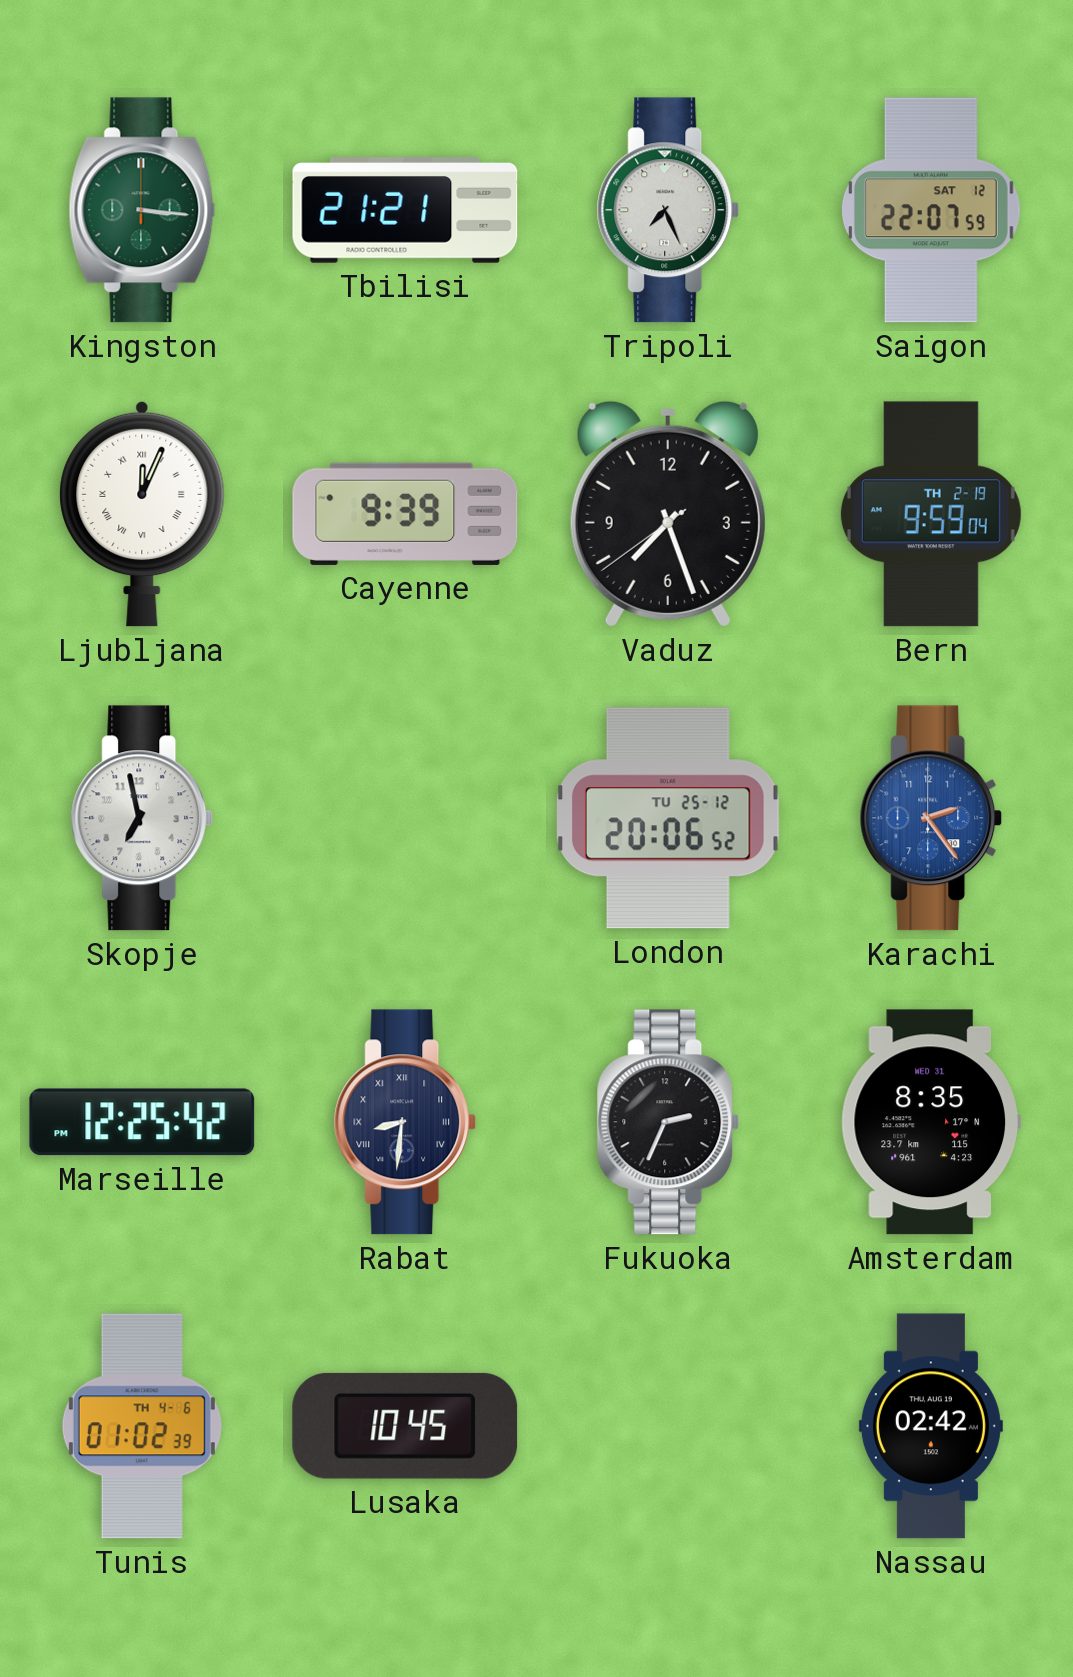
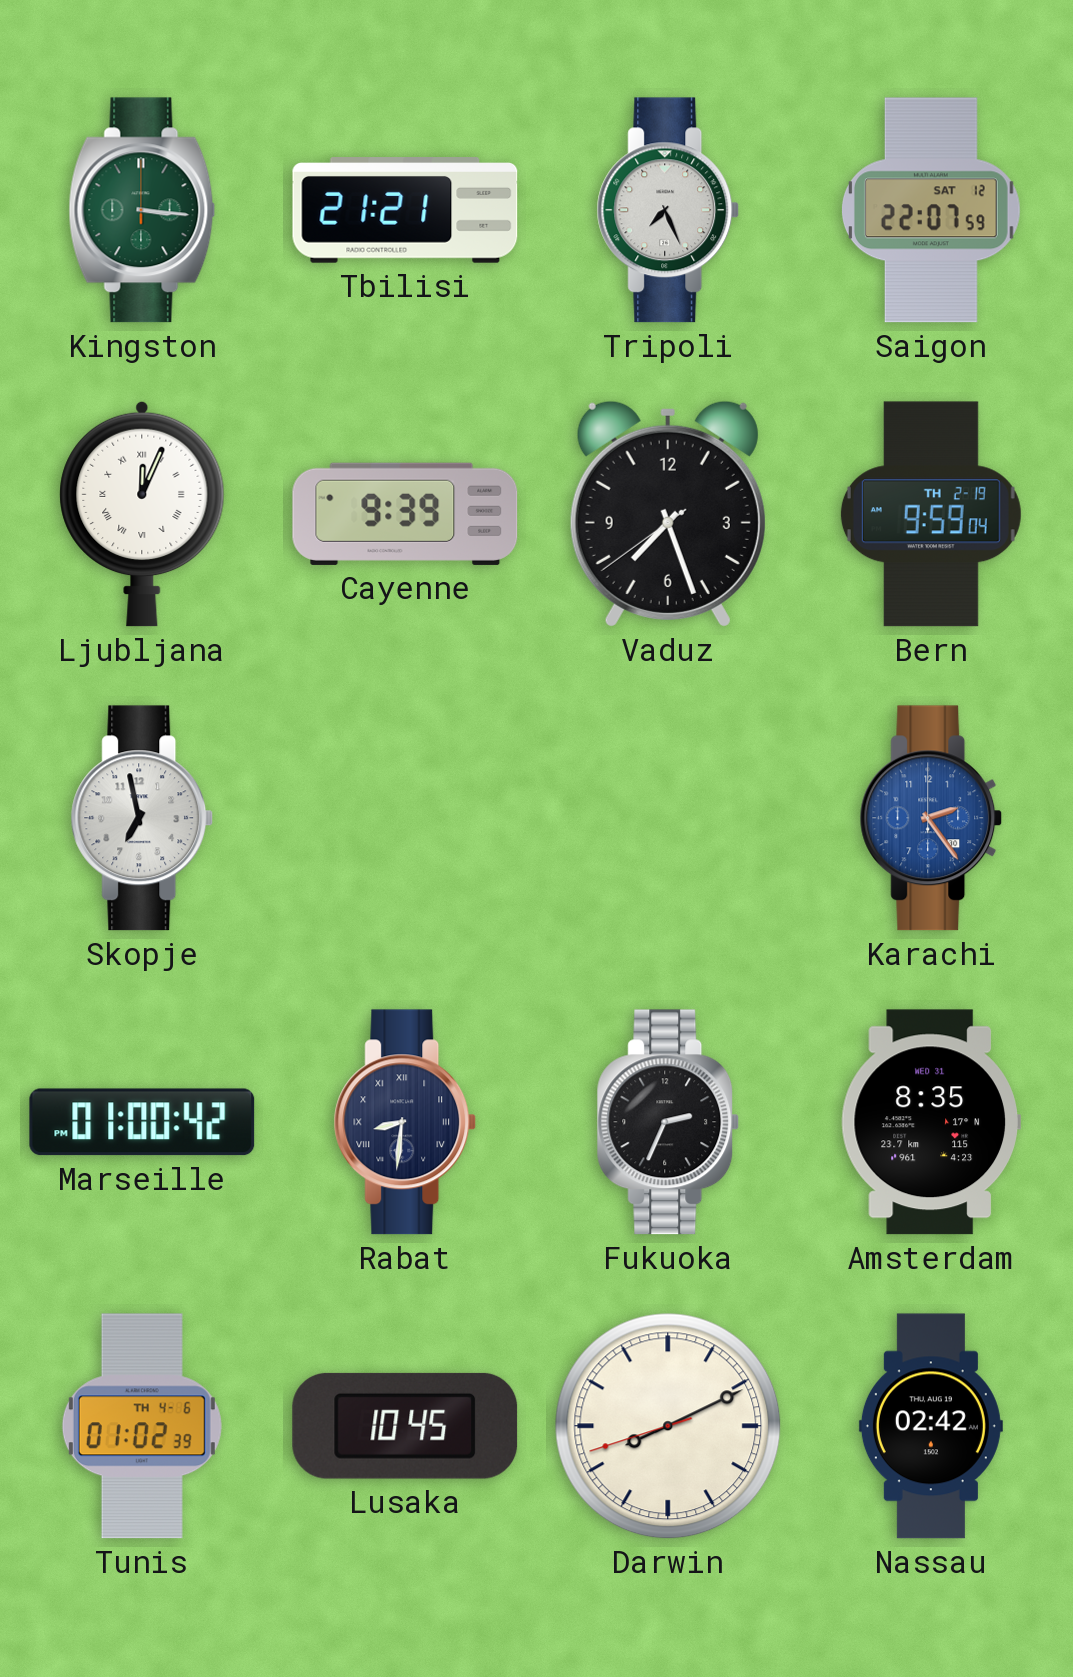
London: 20:06 -> none (669, 818)
Marseille: 12:25 -> 01:00 (142, 1122)
Darwin: none -> 8:10 (668, 1426)
